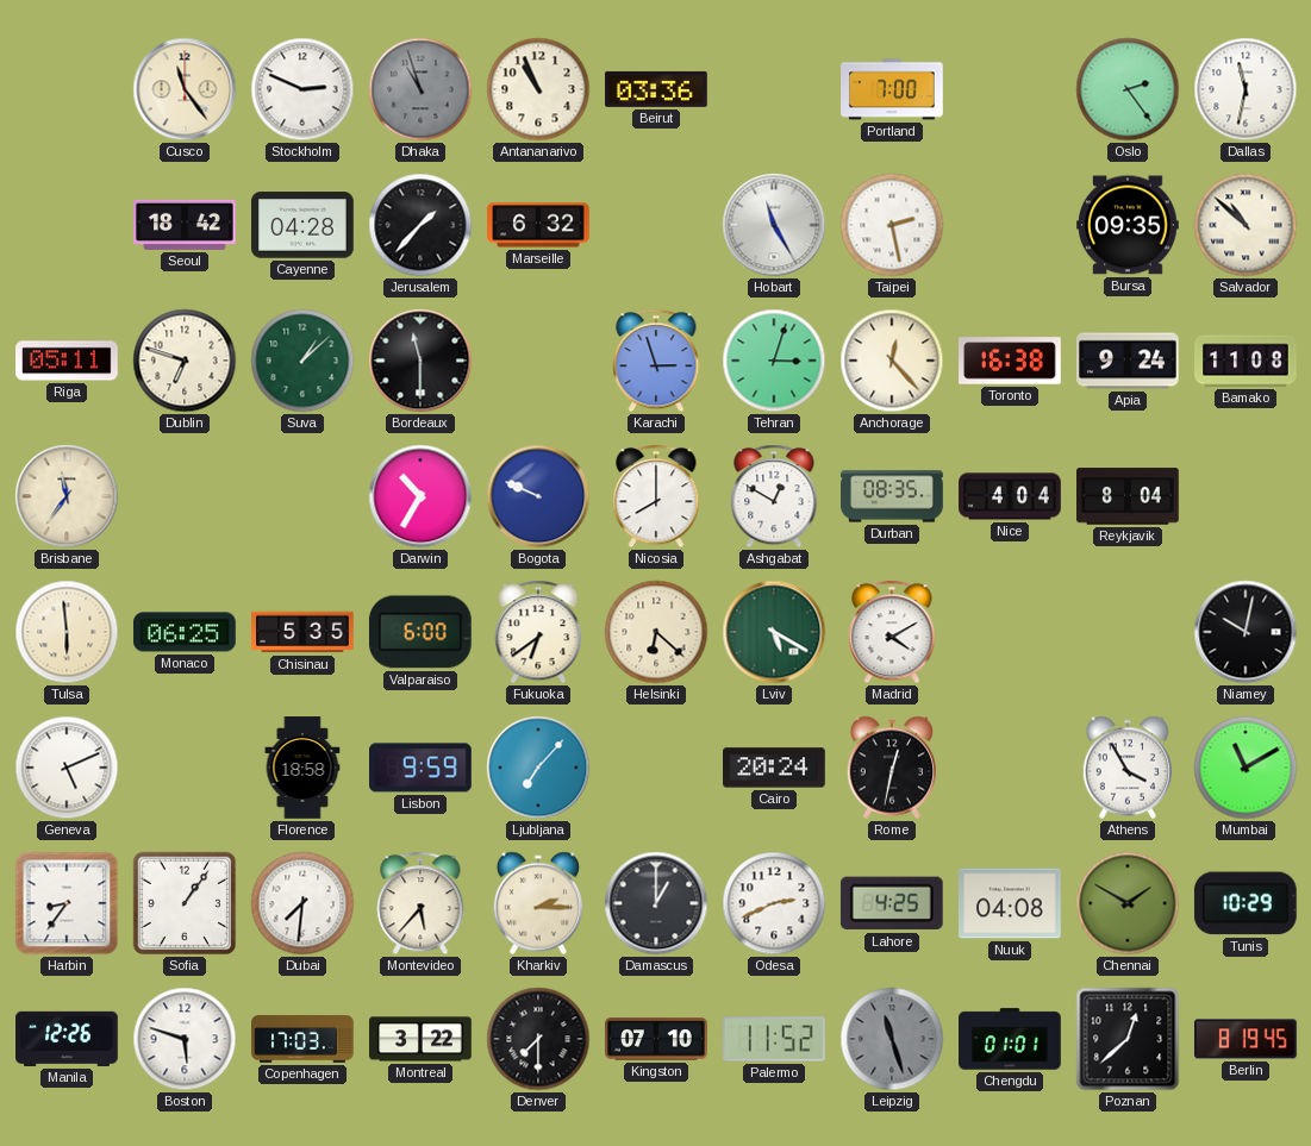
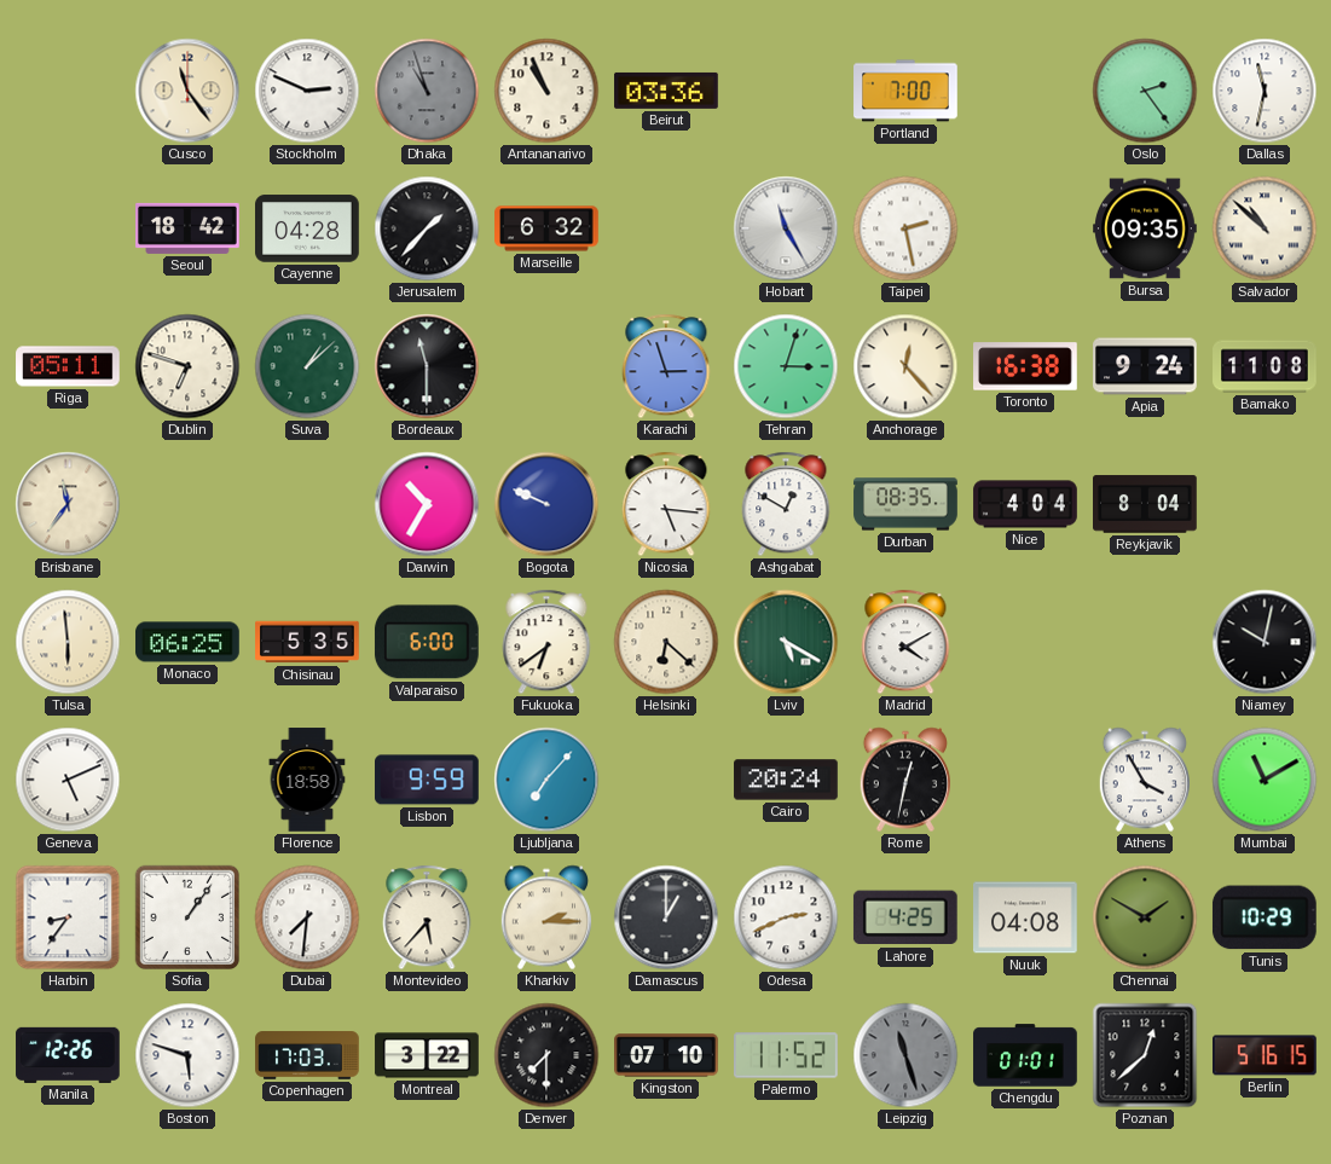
Nicosia: 8:00 -> 5:16 (666, 504)
Berlin: 8:19 -> 5:16 (1266, 1055)
